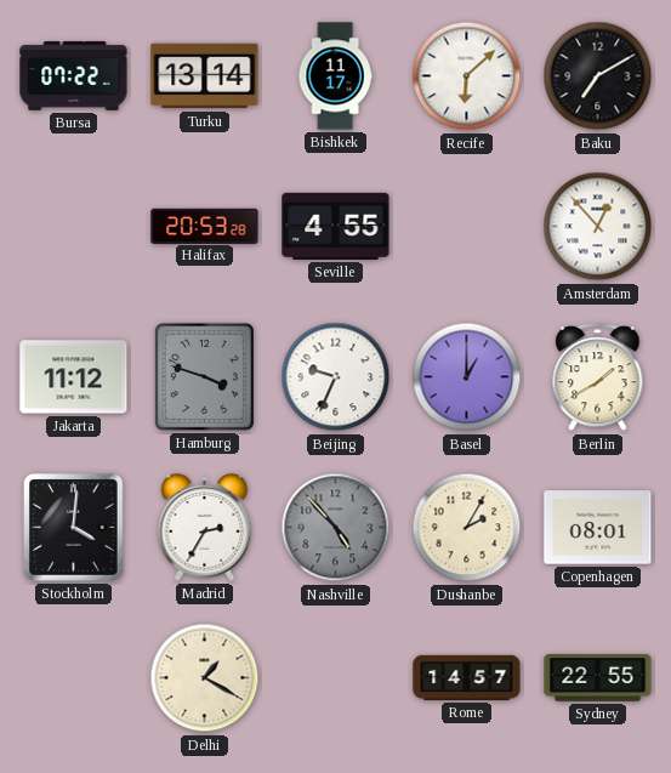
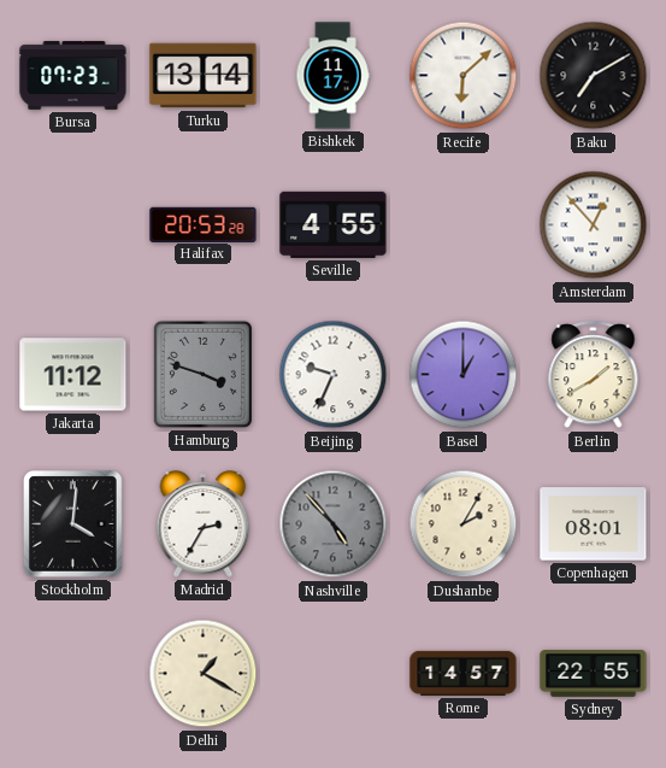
Bursa: 07:22 -> 07:23 (73, 76)
